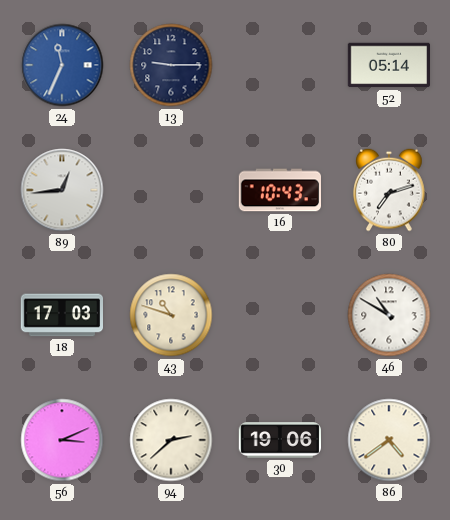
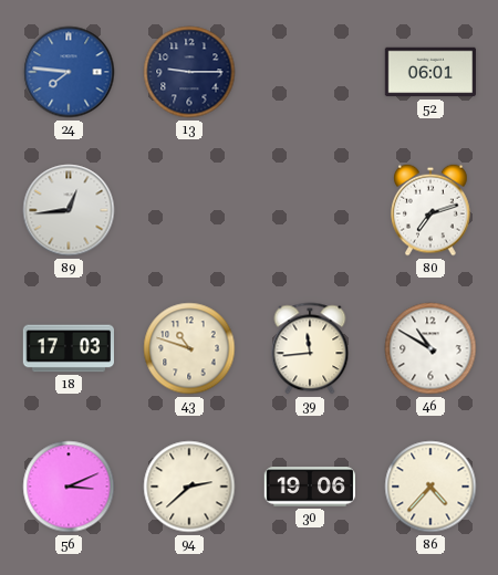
24: 11:34 -> 7:46 (69, 72)
52: 05:14 -> 06:01 (429, 72)
16: 10:43 -> none (279, 190)
39: none -> 11:44 (310, 348)
86: 4:39 -> 4:37 (430, 487)
